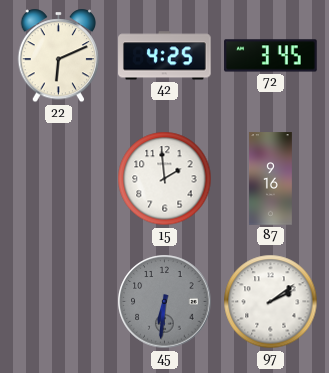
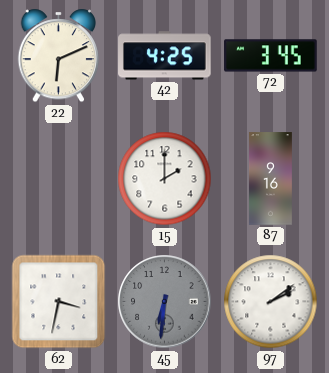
15: 1:59 -> 2:00 (165, 179)
62: none -> 3:32 (59, 302)
